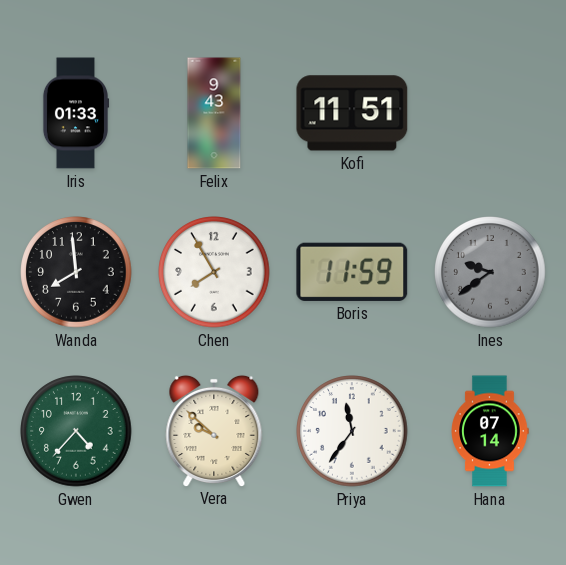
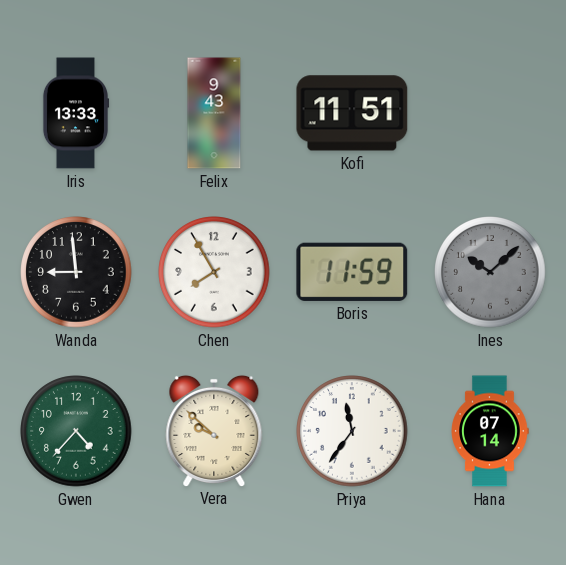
Iris: 01:33 -> 13:33 (76, 113)
Wanda: 7:59 -> 8:59 (76, 272)
Ines: 9:39 -> 10:08 (490, 272)
